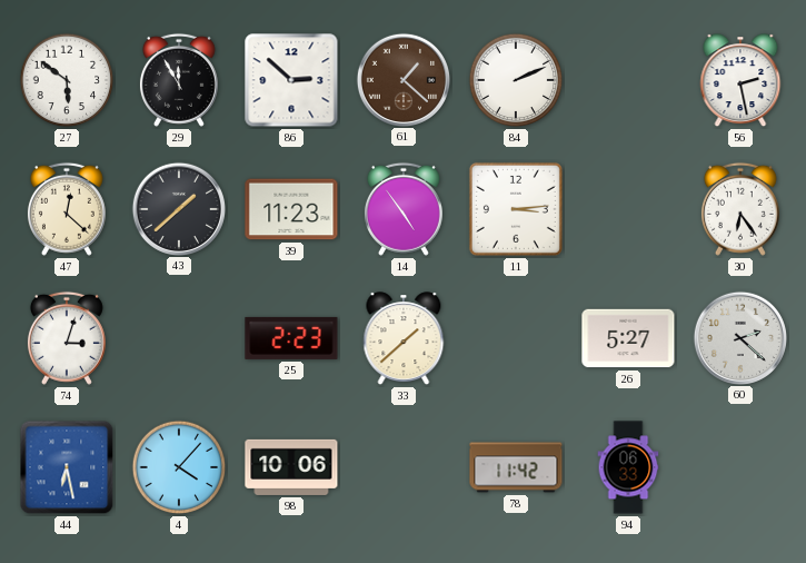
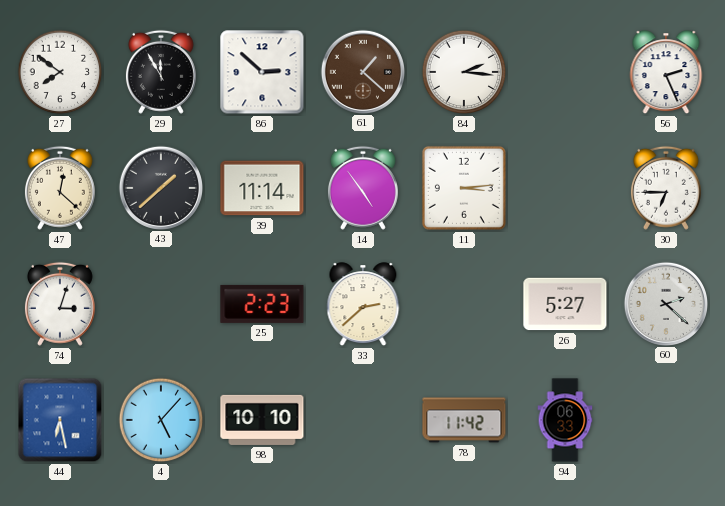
27: 5:51 -> 7:51 (60, 72)
84: 2:11 -> 2:16 (464, 72)
56: 2:28 -> 2:26 (666, 73)
39: 11:23 -> 11:14 (262, 188)
30: 6:24 -> 6:45 (666, 188)
33: 1:38 -> 2:38 (363, 305)
4: 4:07 -> 5:07 (161, 420)
98: 10:06 -> 10:10 (262, 420)
